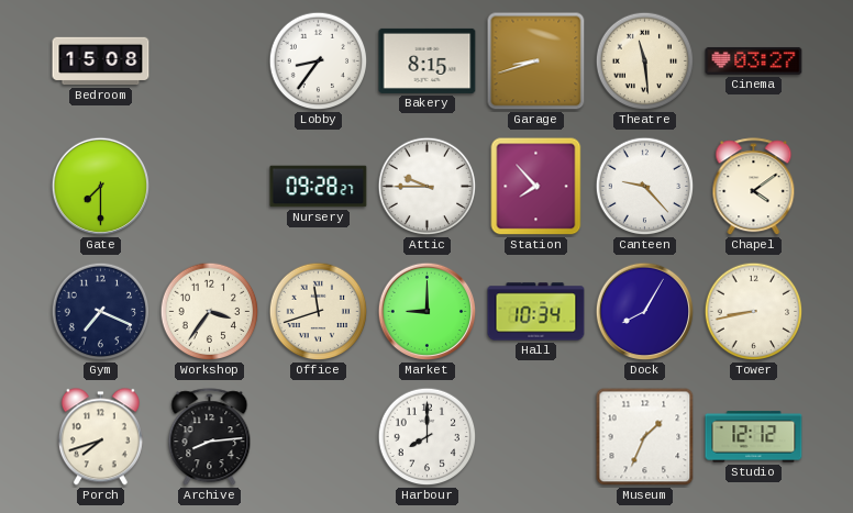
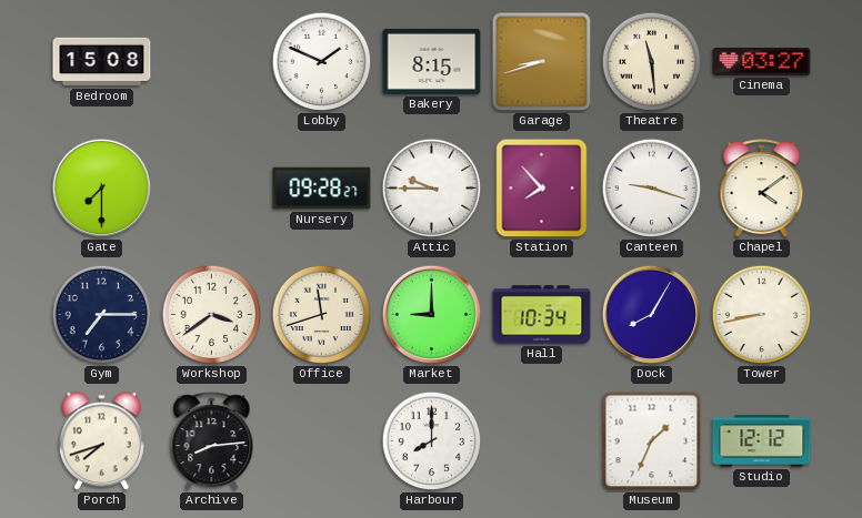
Lobby: 8:36 -> 1:49 (322, 62)
Canteen: 9:23 -> 9:18 (652, 189)
Gym: 7:19 -> 7:15 (102, 315)
Workshop: 3:36 -> 3:39 (212, 315)
